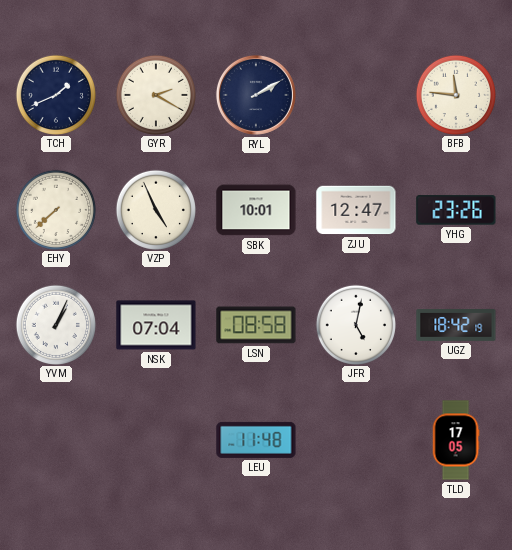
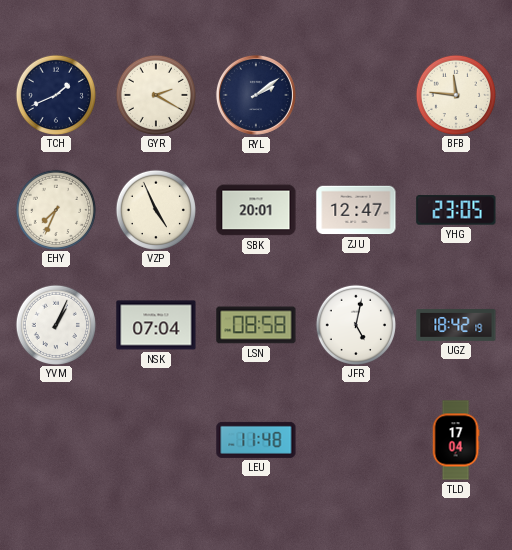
RYL: 2:10 -> 2:09 (256, 95)
EHY: 7:38 -> 7:34 (55, 209)
SBK: 10:01 -> 20:01 (256, 210)
YHG: 23:26 -> 23:05 (456, 210)
TLD: 17:05 -> 17:04 (456, 440)
